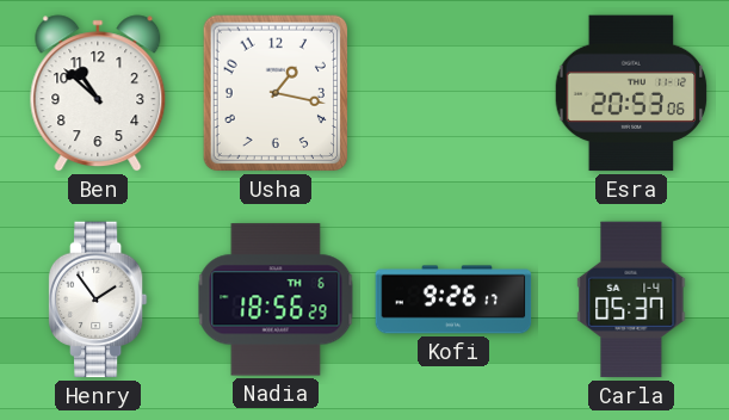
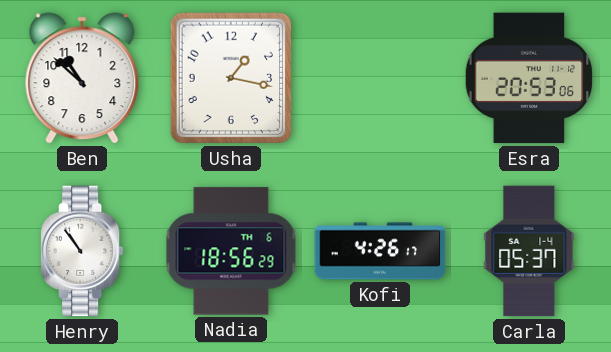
Henry: 1:54 -> 10:54 (82, 251)
Kofi: 9:26 -> 4:26 (380, 251)
